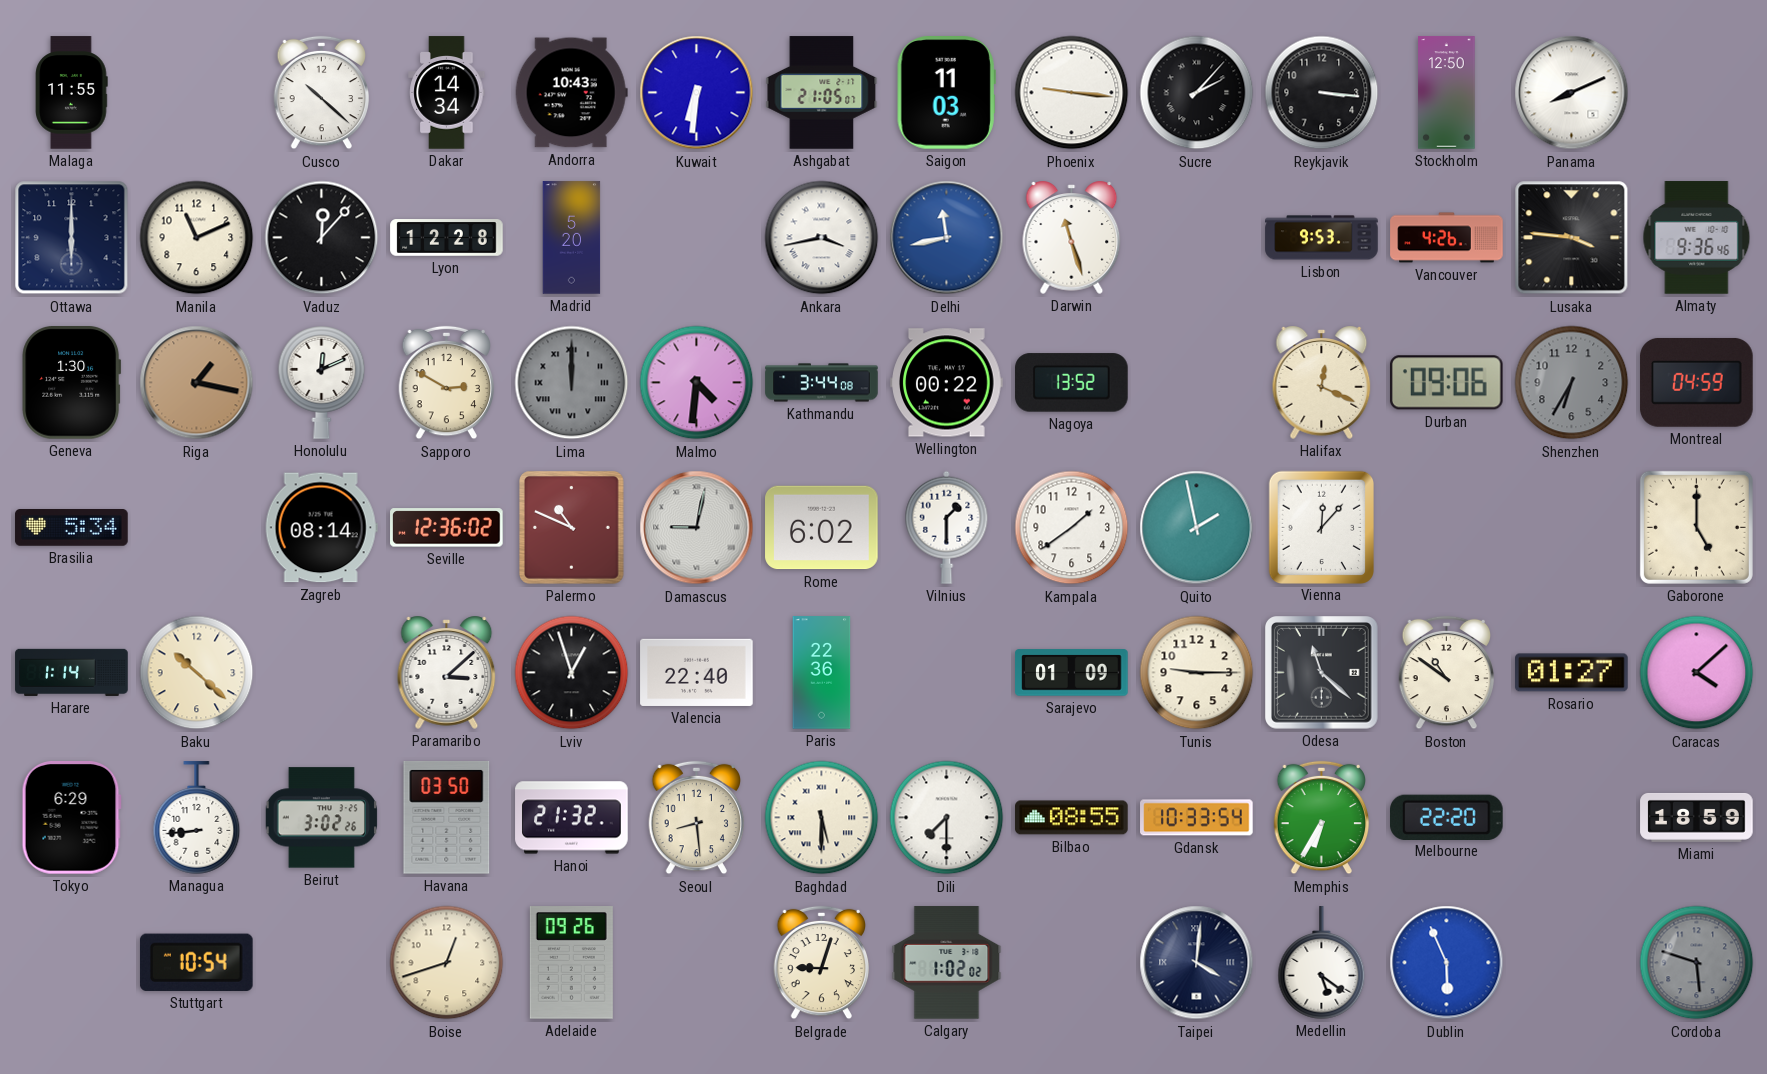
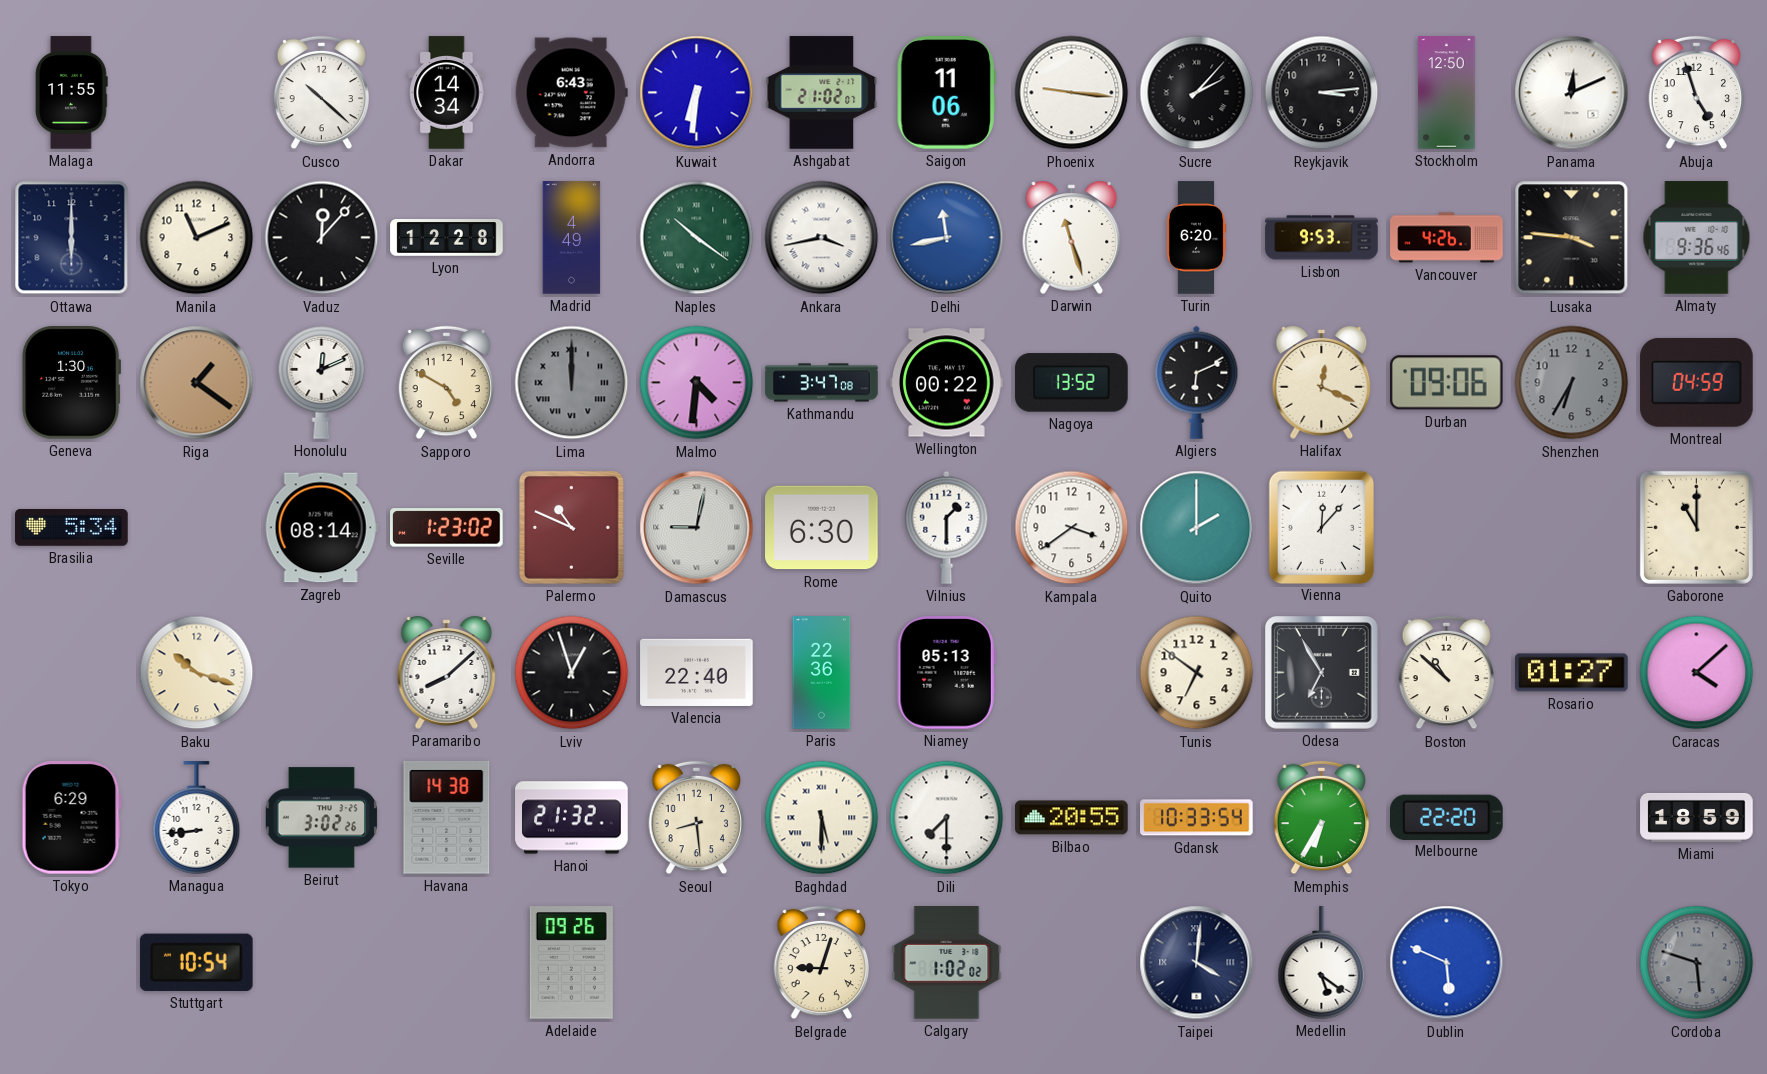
Andorra: 10:43 -> 6:43 (571, 93)
Ashgabat: 21:05 -> 21:02 (822, 93)
Saigon: 11:03 -> 11:06 (946, 93)
Reykjavik: 3:16 -> 3:14 (1322, 93)
Panama: 8:11 -> 12:11 (1572, 93)
Abuja: none -> 4:57 (1697, 93)
Madrid: 5:20 -> 4:49 (572, 238)
Naples: none -> 10:21 (697, 238)
Turin: none -> 6:20 (1196, 238)
Riga: 1:17 -> 1:21 (197, 383)
Sapporo: 2:50 -> 4:50 (447, 383)
Kathmandu: 3:44 -> 3:47 (822, 383)
Algiers: none -> 6:11 (1197, 382)
Seville: 12:36 -> 1:23 (447, 528)
Rome: 6:02 -> 6:30 (822, 528)
Kampala: 1:39 -> 3:39 (1072, 528)
Quito: 1:58 -> 2:00 (1197, 528)
Gaborone: 5:00 -> 11:00 (1696, 527)
Harare: 1:14 -> none (72, 672)
Baku: 10:22 -> 10:18 (197, 673)
Paramaribo: 3:08 -> 8:08 (447, 672)
Niamey: none -> 05:13 (946, 673)
Sarajevo: 01:09 -> none (1072, 673)
Tunis: 9:15 -> 6:51 (1197, 673)
Odesa: 11:22 -> 6:55 (1322, 673)
Boston: 10:51 -> 10:52 (1447, 673)
Havana: 03:50 -> 14:38 (447, 818)
Bilbao: 08:55 -> 20:55 (1072, 818)
Boise: 12:42 -> none (447, 963)
Dublin: 5:56 -> 5:49 (1447, 963)
